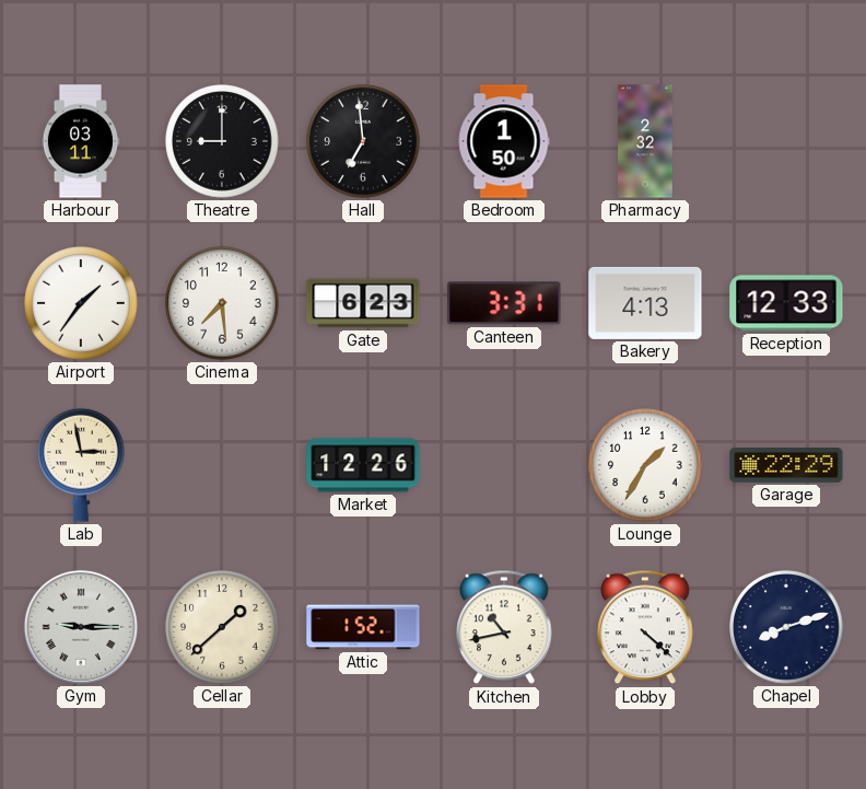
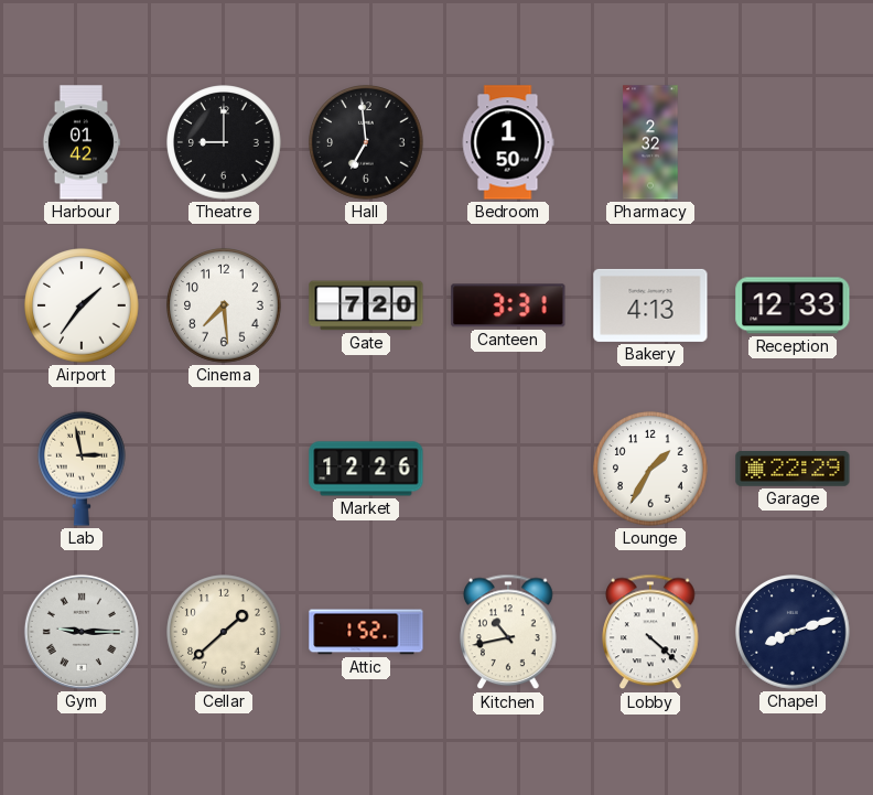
Harbour: 03:11 -> 01:42 (82, 142)
Gate: 6:23 -> 7:20 (366, 305)
